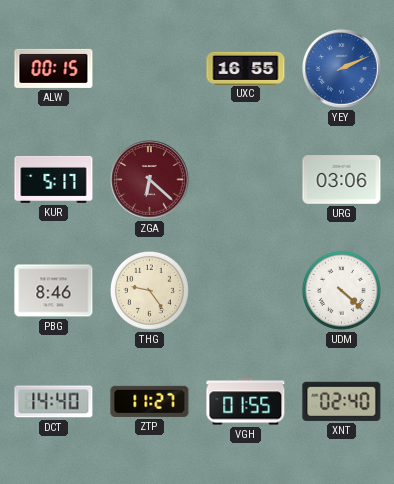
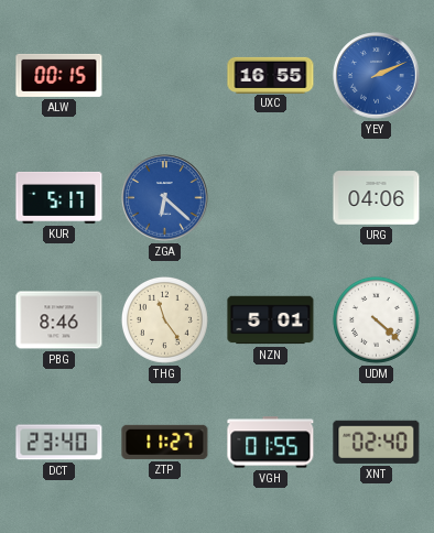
ZGA dial: burgundy -> blue (165, 198)
URG: 03:06 -> 04:06 (377, 198)
THG: 9:24 -> 11:24 (164, 319)
NZN: none -> 5:01 (271, 320)
DCT: 14:40 -> 23:40 (59, 443)
